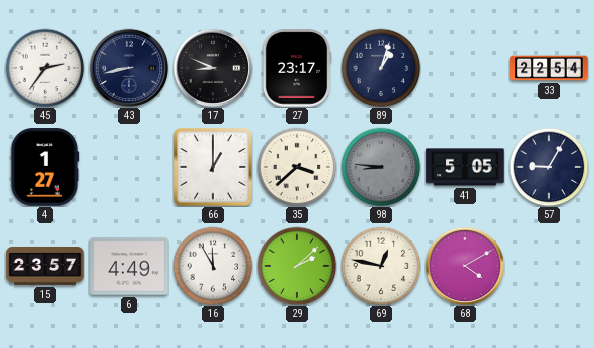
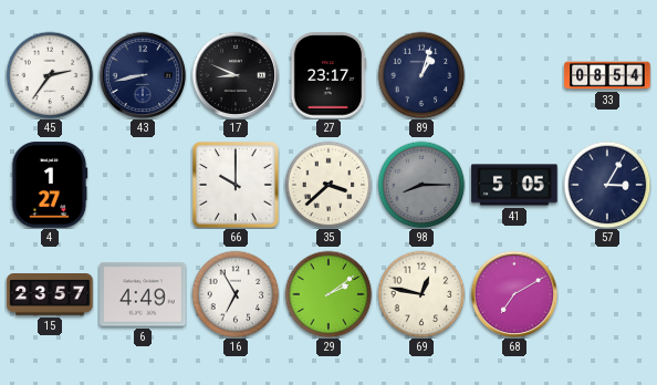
33: 22:54 -> 08:54 (607, 75)
66: 1:00 -> 10:00 (236, 185)
98: 8:46 -> 8:15 (421, 185)
57: 9:05 -> 3:05 (607, 185)
16: 11:55 -> 6:55 (236, 294)
29: 2:08 -> 2:09 (328, 294)
68: 4:10 -> 7:10 (514, 294)
